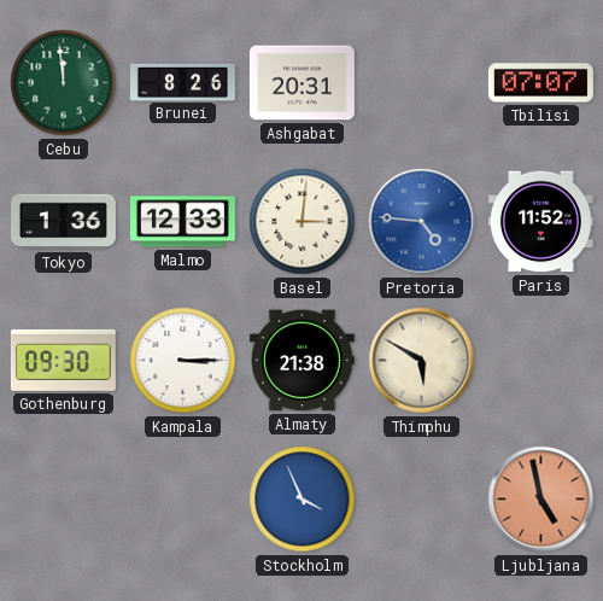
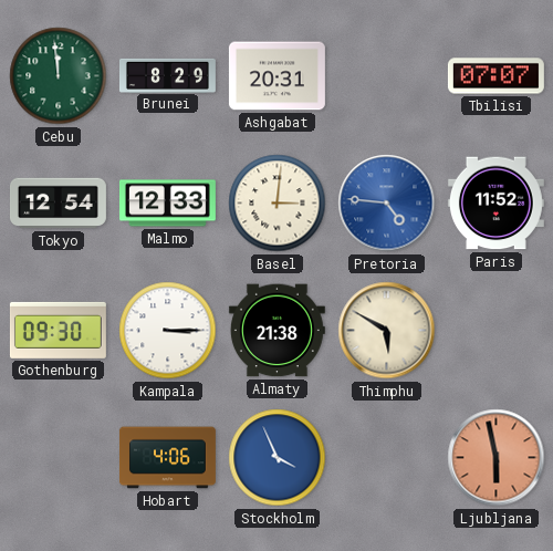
Brunei: 8:26 -> 8:29 (167, 75)
Tokyo: 1:36 -> 12:54 (58, 204)
Hobart: none -> 4:06 (167, 458)
Ljubljana: 4:58 -> 5:58 (497, 458)
